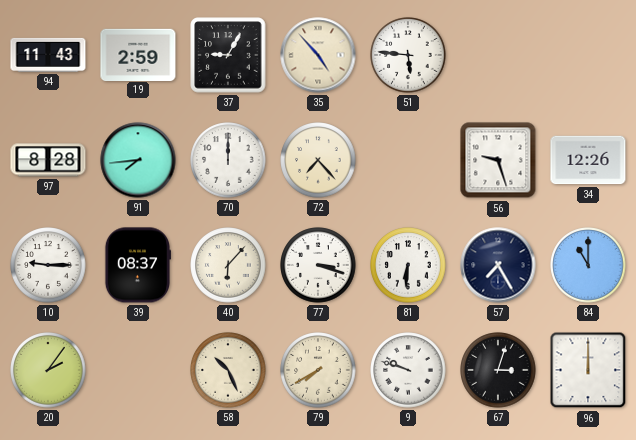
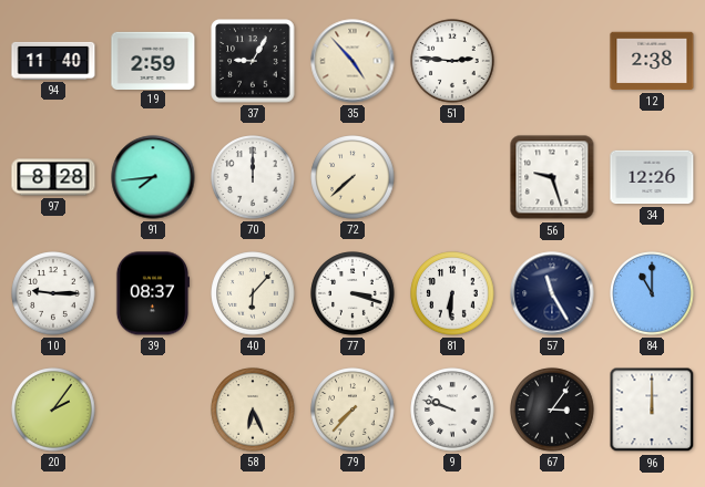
94: 11:43 -> 11:40 (53, 61)
51: 5:46 -> 2:46 (452, 61)
12: none -> 2:38 (652, 61)
72: 7:23 -> 7:38 (352, 177)
57: 7:25 -> 11:25 (552, 293)
58: 10:26 -> 6:26 (253, 410)
79: 7:40 -> 7:37 (352, 410)
67: 3:03 -> 3:06 (552, 410)
